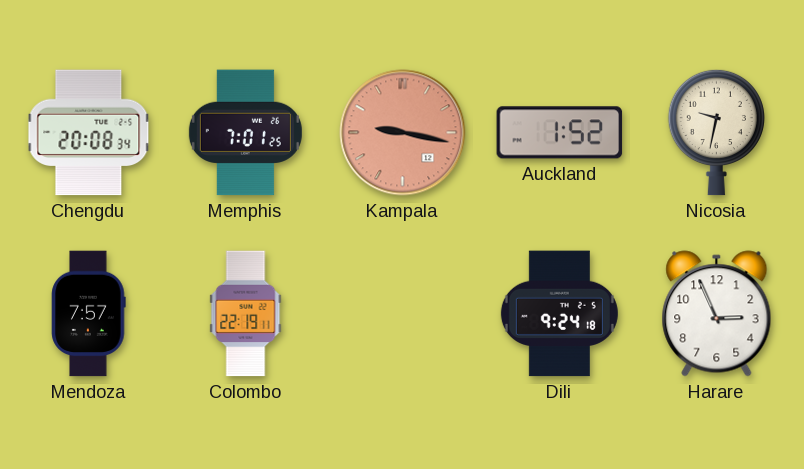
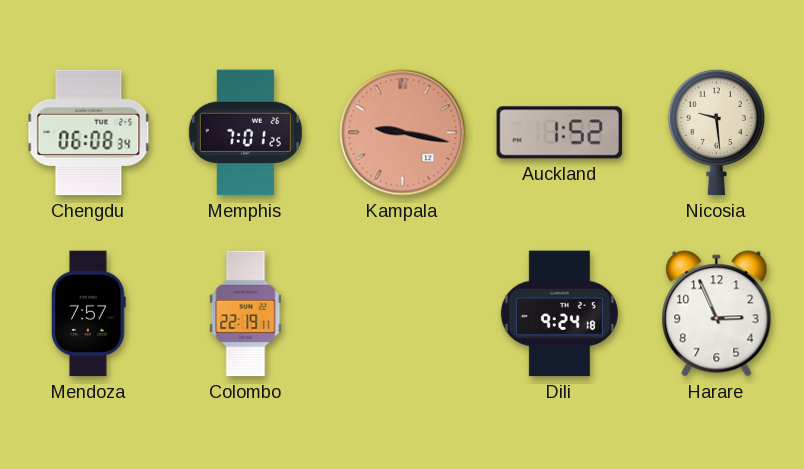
Chengdu: 20:08 -> 06:08 (89, 133)
Nicosia: 9:32 -> 9:29 (716, 132)
